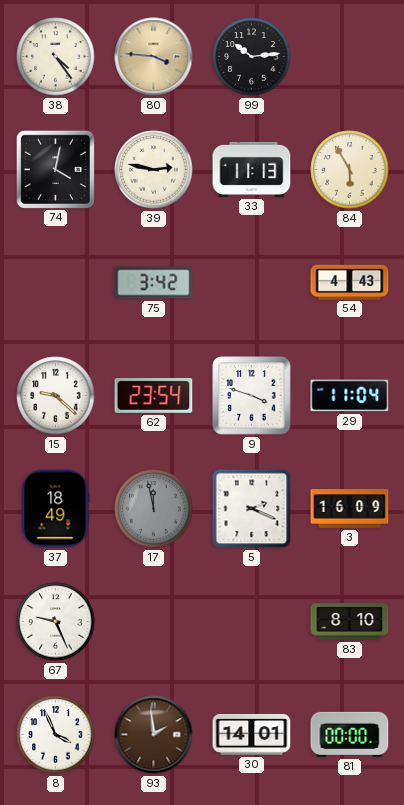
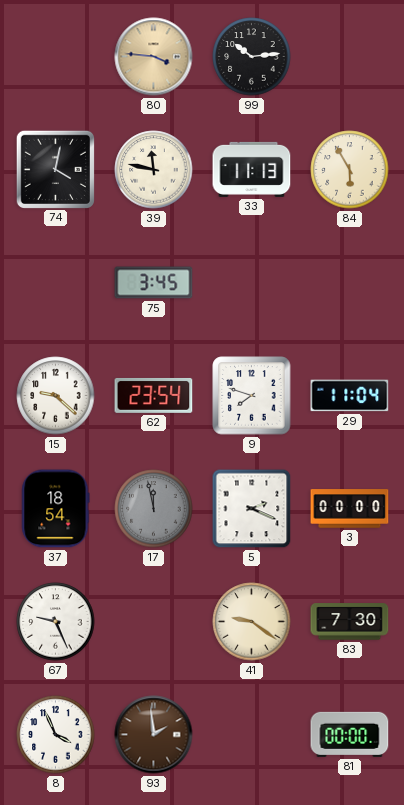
38: 4:24 -> none (56, 57)
39: 2:47 -> 11:47 (154, 170)
75: 3:42 -> 3:45 (154, 283)
54: 4:43 -> none (350, 282)
9: 3:48 -> 7:48 (252, 396)
37: 18:49 -> 18:54 (56, 509)
3: 16:09 -> 00:00 (350, 509)
41: none -> 9:21 (252, 622)
83: 8:10 -> 7:30 (350, 622)
30: 14:01 -> none (252, 734)
